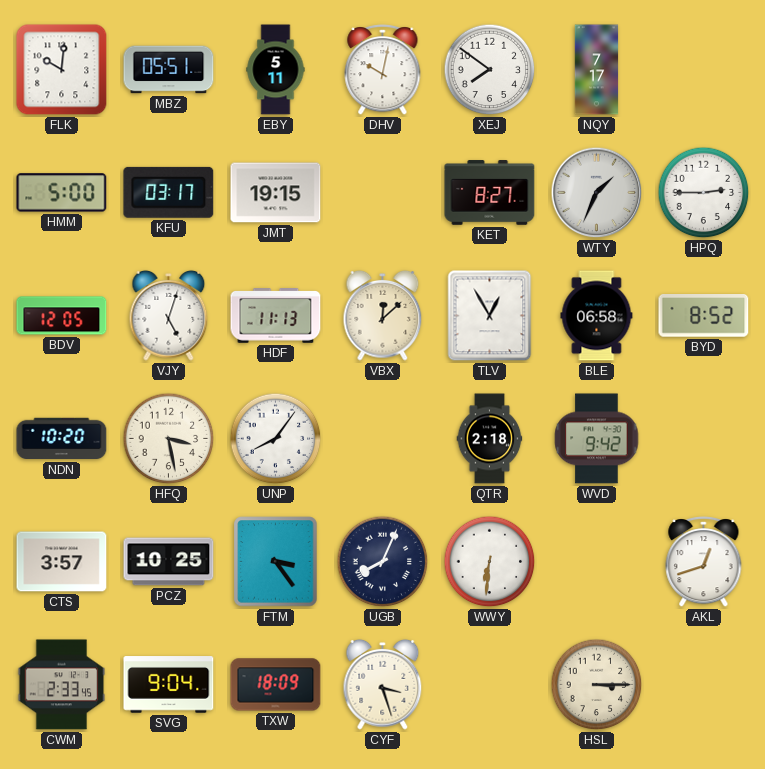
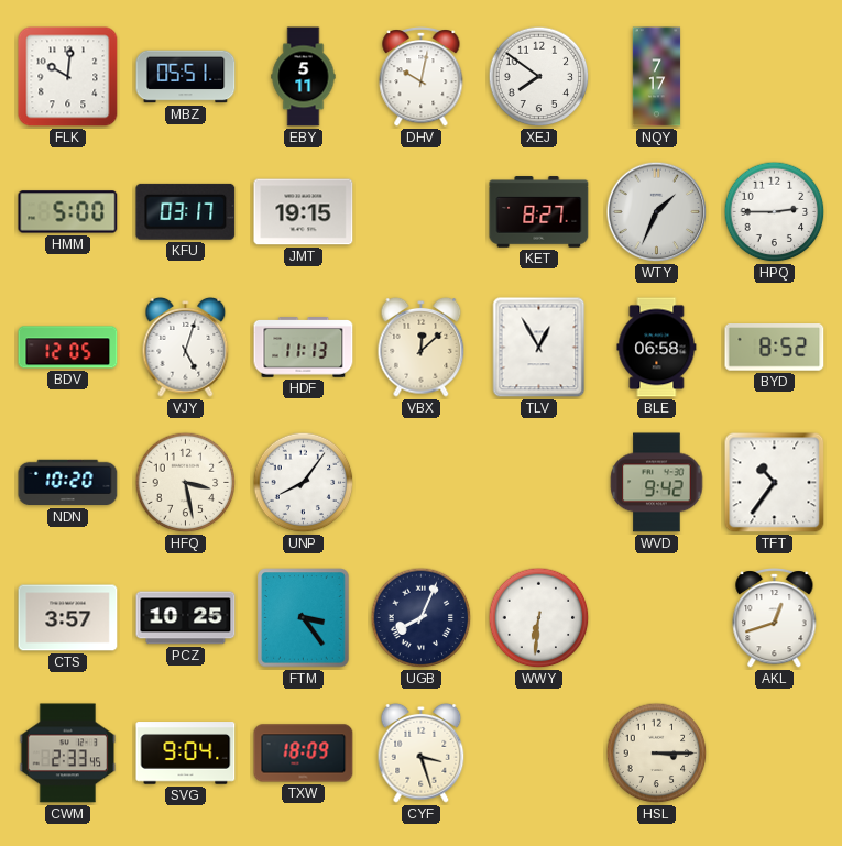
QTR: 2:18 -> none (490, 439)
TFT: none -> 10:36 (775, 483)
